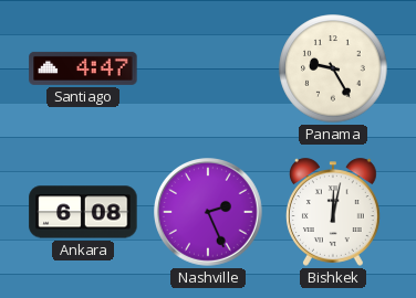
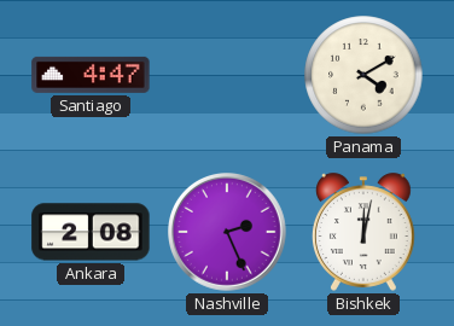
Panama: 9:25 -> 4:10 (363, 75)
Ankara: 6:08 -> 2:08 (91, 232)
